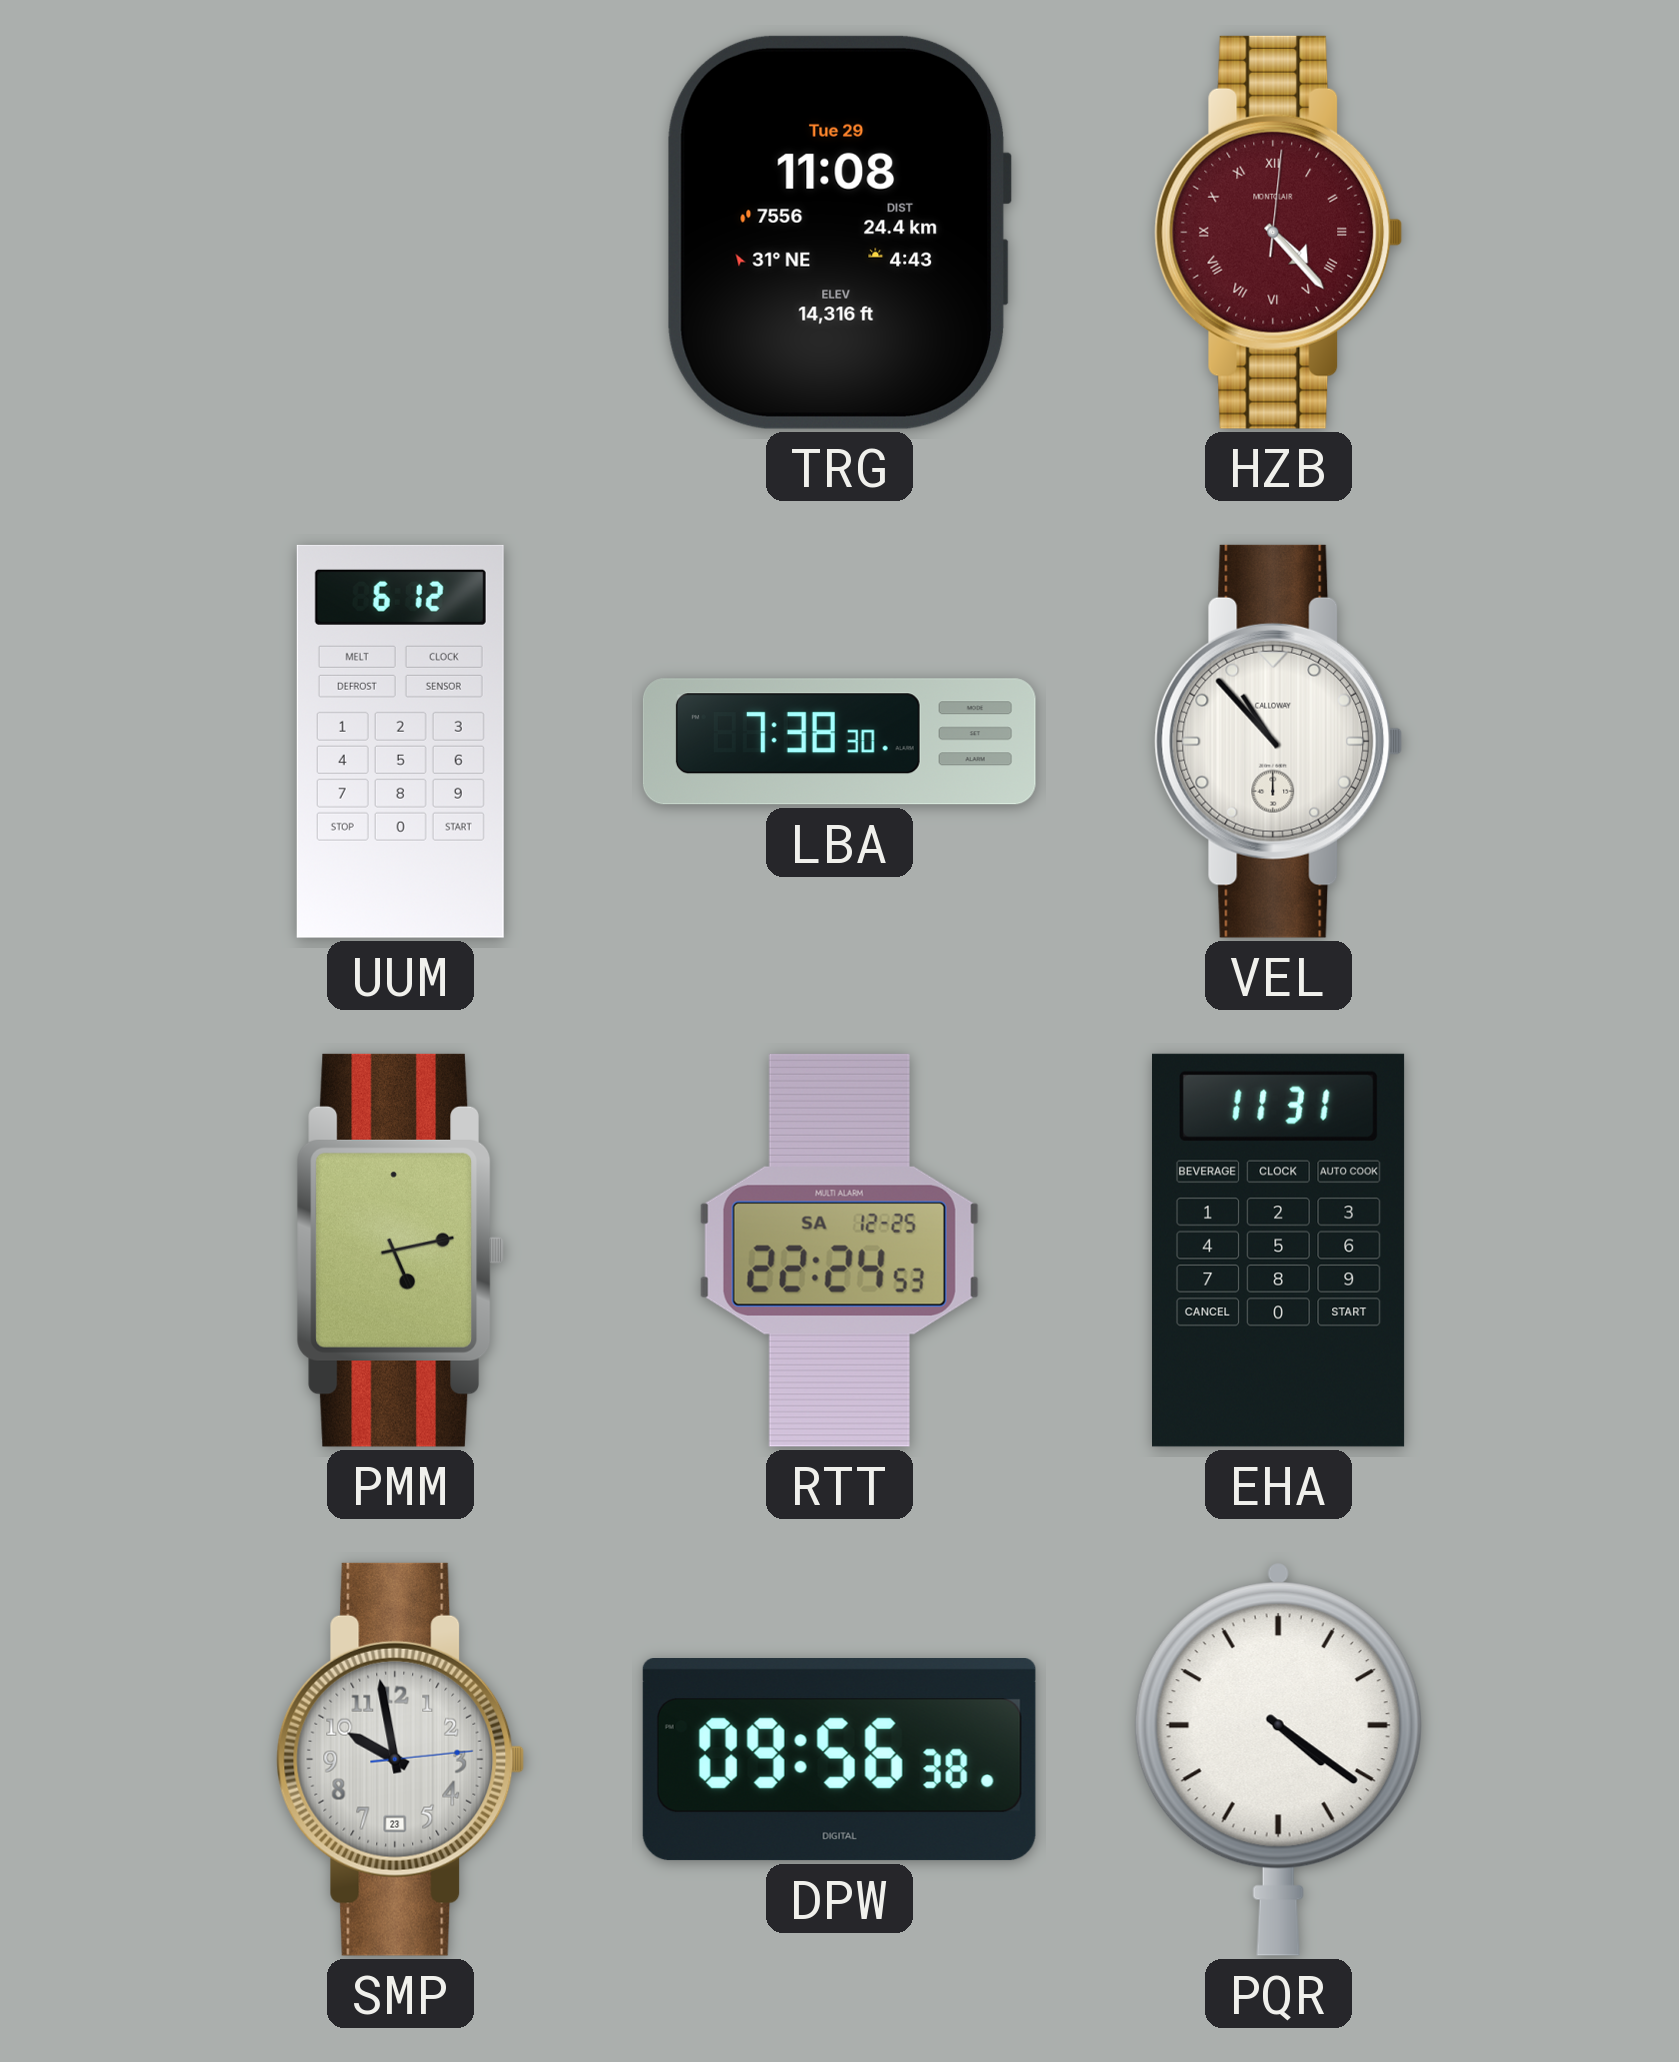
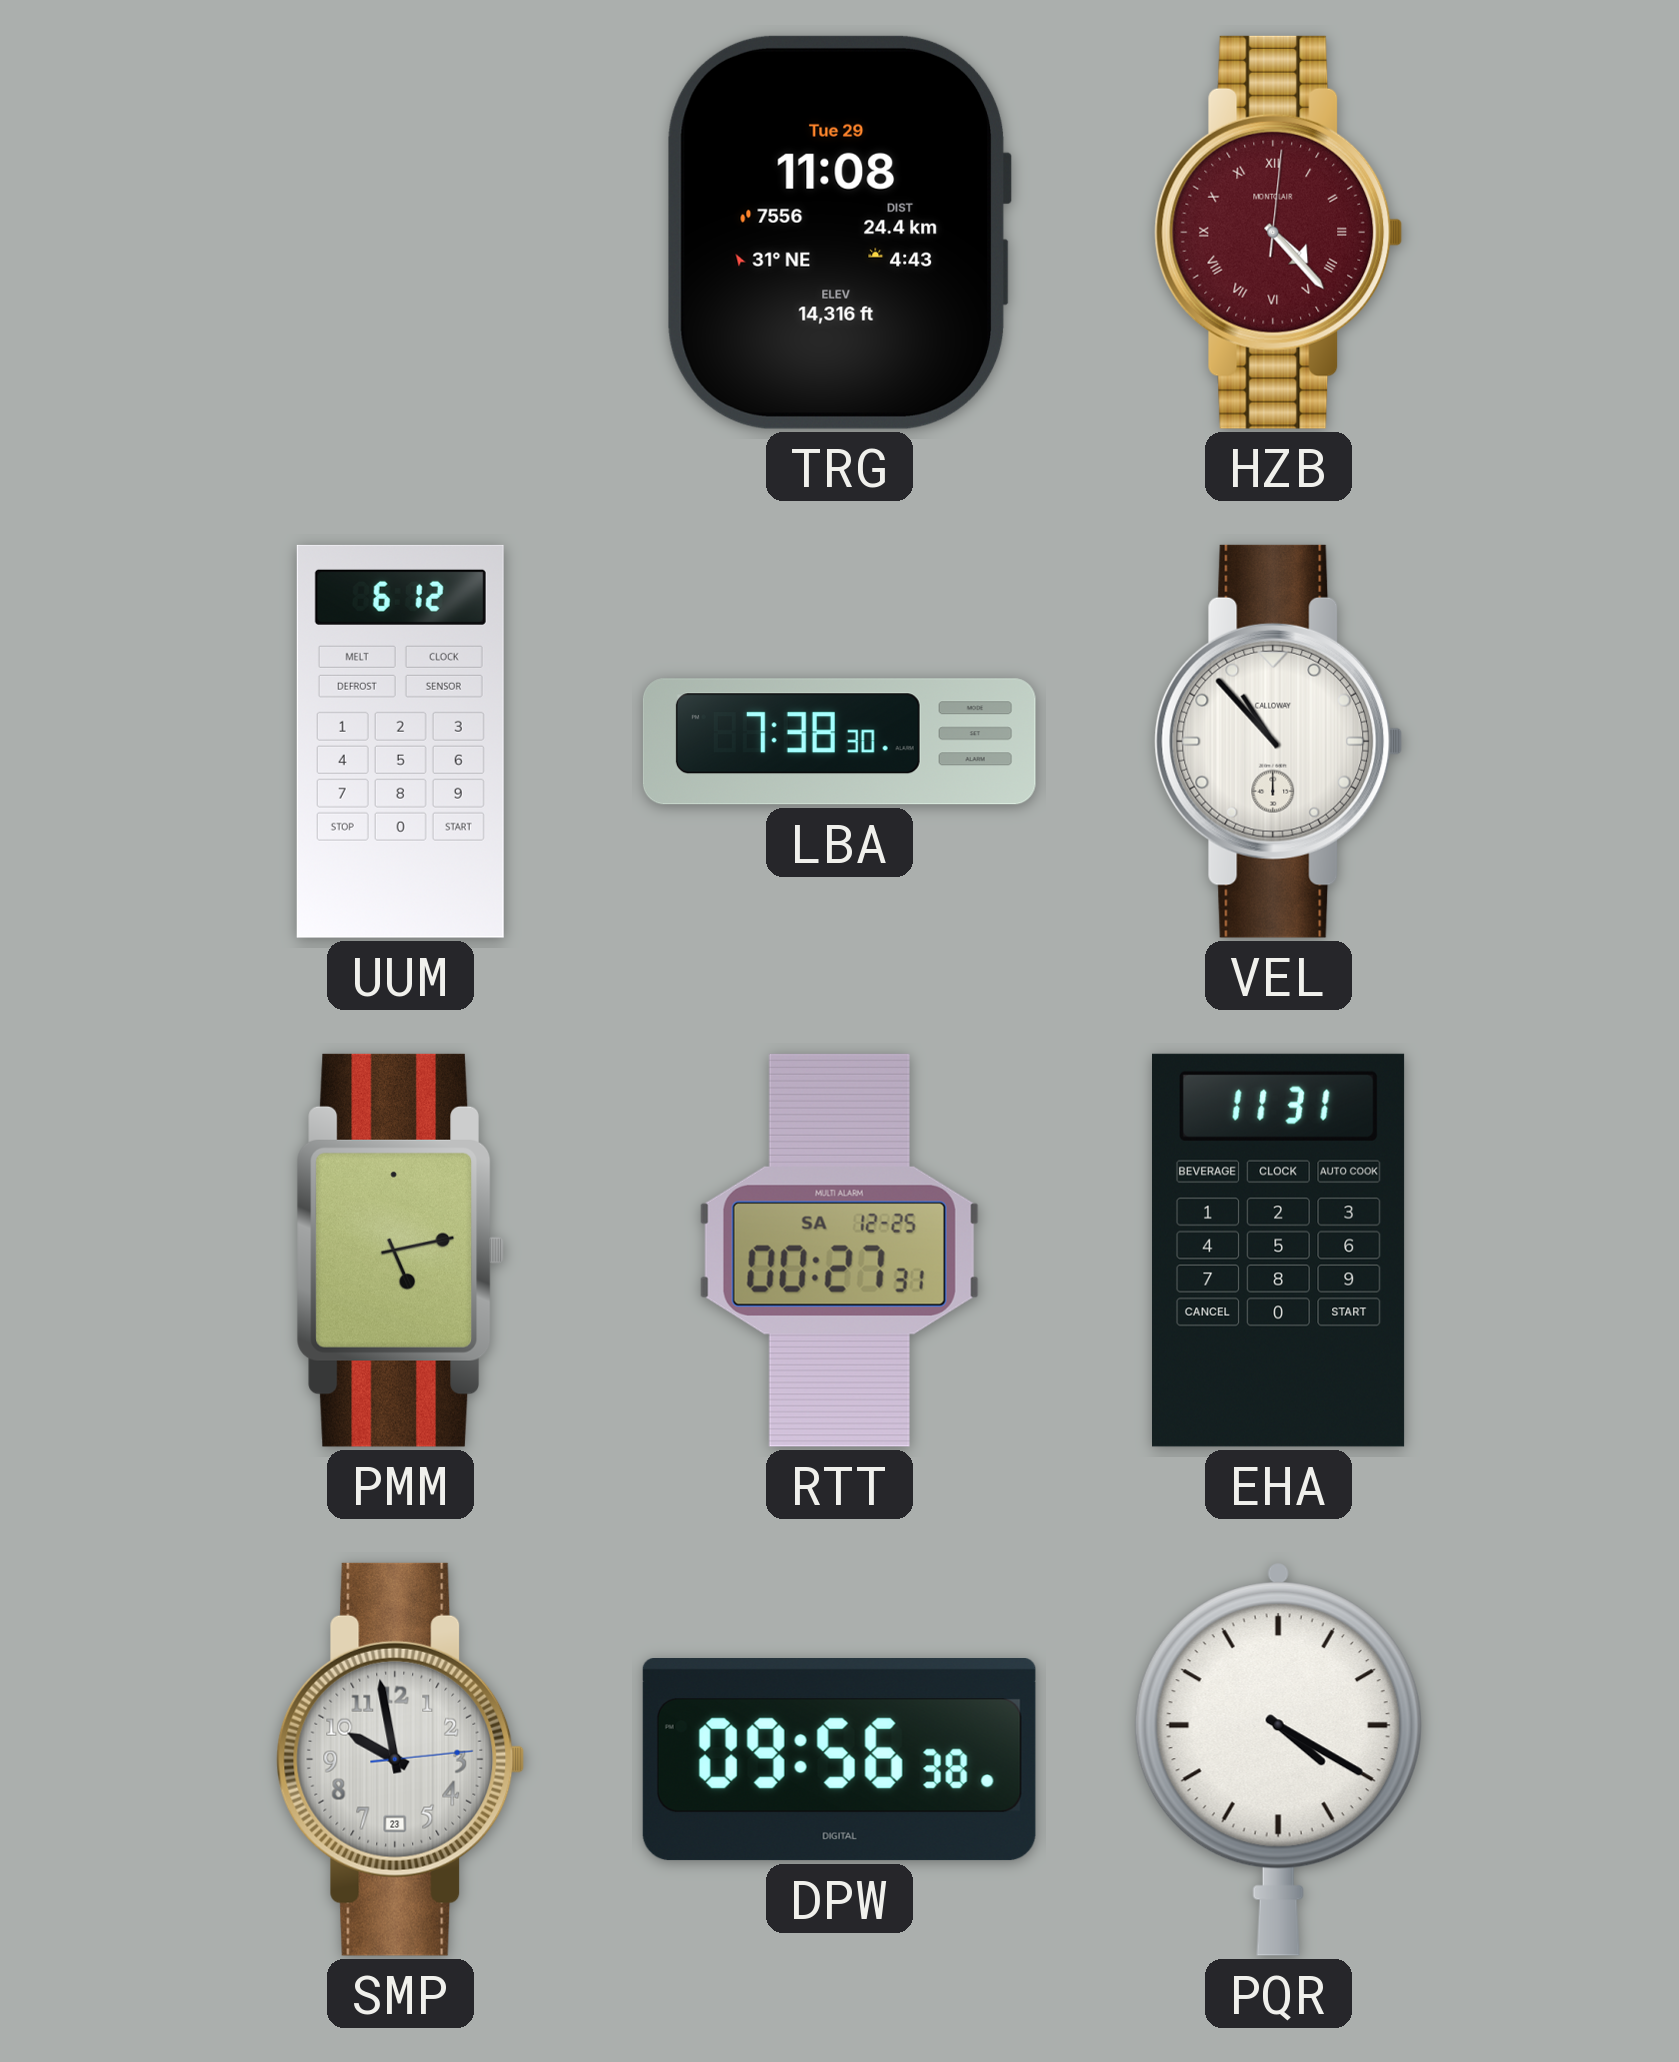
RTT: 22:24 -> 00:27 (839, 1250)
PQR: 4:21 -> 4:20 (1278, 1759)
